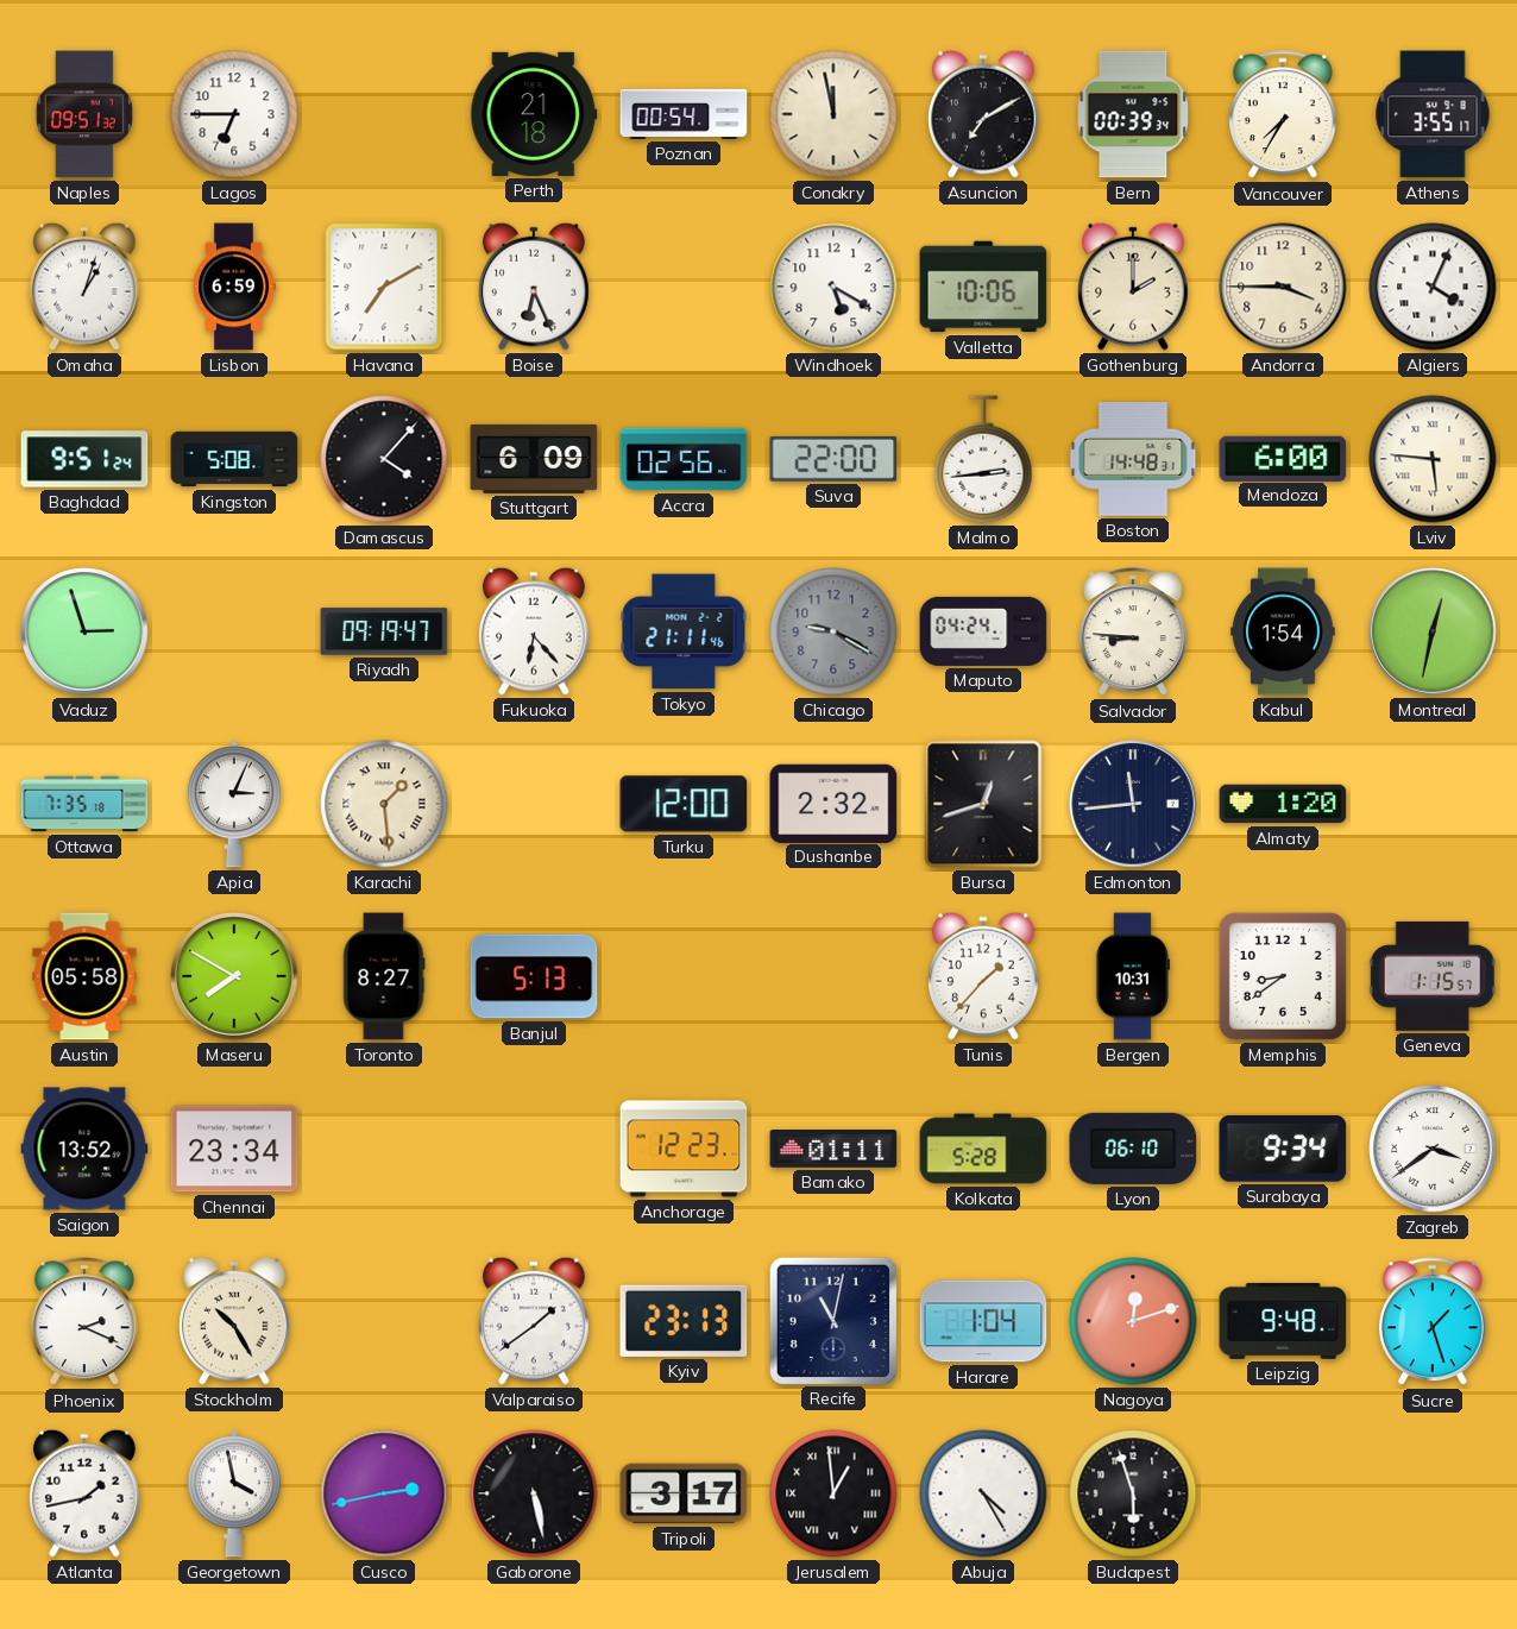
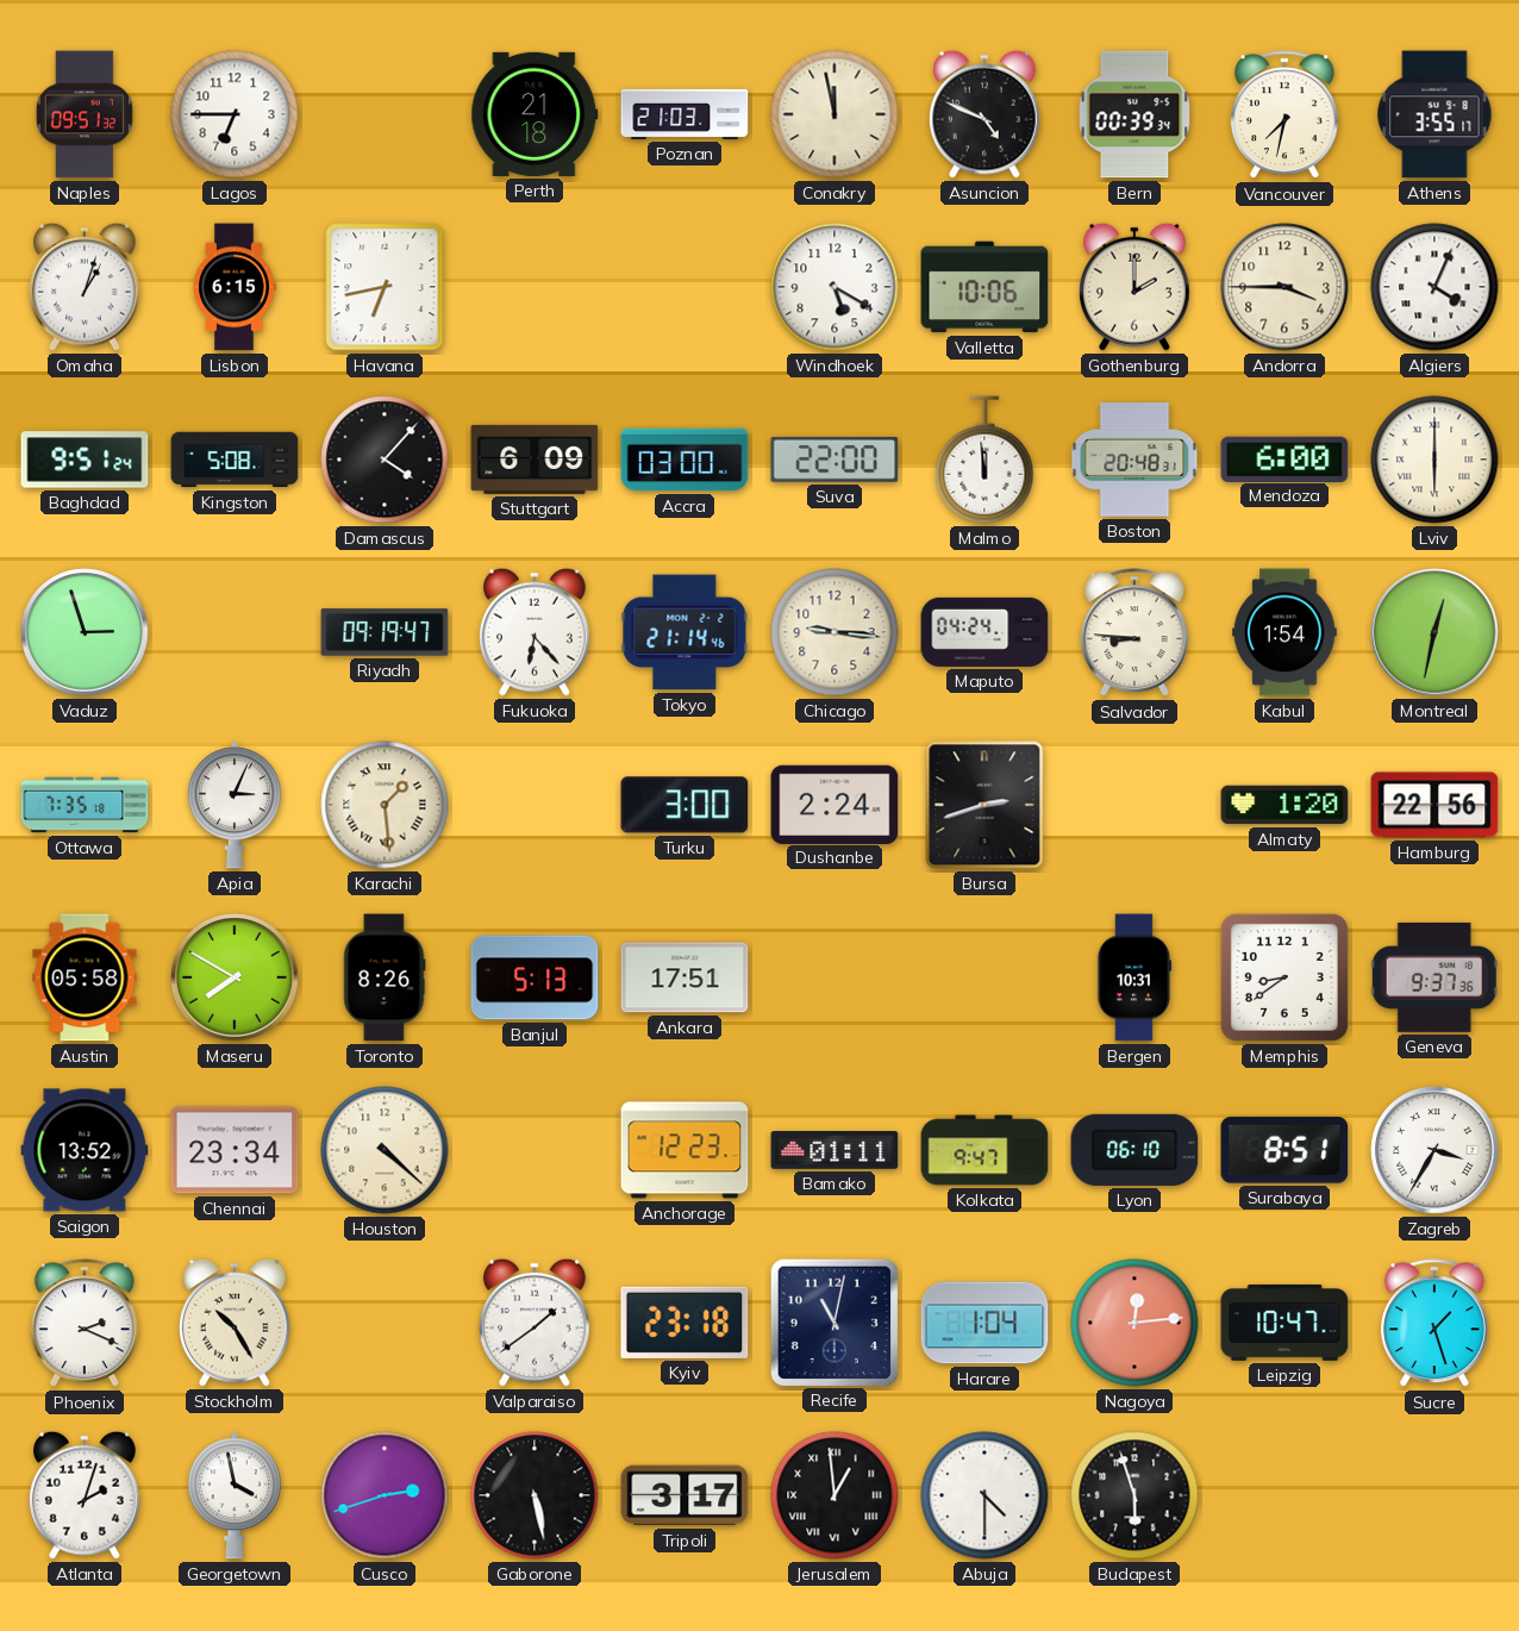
Poznan: 00:54 -> 21:03 (685, 114)
Asuncion: 7:10 -> 4:49 (986, 114)
Vancouver: 7:35 -> 7:32 (1284, 115)
Lisbon: 6:59 -> 6:15 (235, 287)
Havana: 7:10 -> 6:43 (385, 287)
Boise: 6:26 -> none (535, 287)
Accra: 02:56 -> 03:00 (685, 460)
Malmo: 2:44 -> 11:59 (984, 460)
Boston: 14:48 -> 20:48 (1134, 460)
Lviv: 5:46 -> 6:00 (1434, 460)
Tokyo: 21:11 -> 21:14 (685, 632)
Chicago: 9:20 -> 9:16 (834, 632)
Chicago dial: grey -> cream (834, 632)
Turku: 12:00 -> 3:00 (685, 805)
Dushanbe: 2:32 -> 2:24 (834, 804)
Bursa: 12:42 -> 2:42 (984, 805)
Edmonton: 11:44 -> none (1133, 804)
Hamburg: none -> 22:56 (1434, 805)
Toronto: 8:27 -> 8:26 (385, 977)
Ankara: none -> 17:51 (685, 977)
Tunis: 1:37 -> none (984, 976)
Geneva: 1:15 -> 9:37 (1434, 977)
Houston: none -> 4:22 (385, 1150)
Kolkata: 5:28 -> 9:47 (984, 1150)
Surabaya: 9:34 -> 8:51 (1284, 1150)
Zagreb: 3:39 -> 3:35 (1434, 1150)
Kyiv: 23:13 -> 23:18 (685, 1323)
Nagoya: 12:12 -> 12:14 (1134, 1323)
Leipzig: 9:48 -> 10:47 (1284, 1323)
Atlanta: 1:43 -> 2:03 (86, 1495)
Cusco: 2:43 -> 2:42 (385, 1495)
Abuja: 4:25 -> 4:30 (984, 1495)
